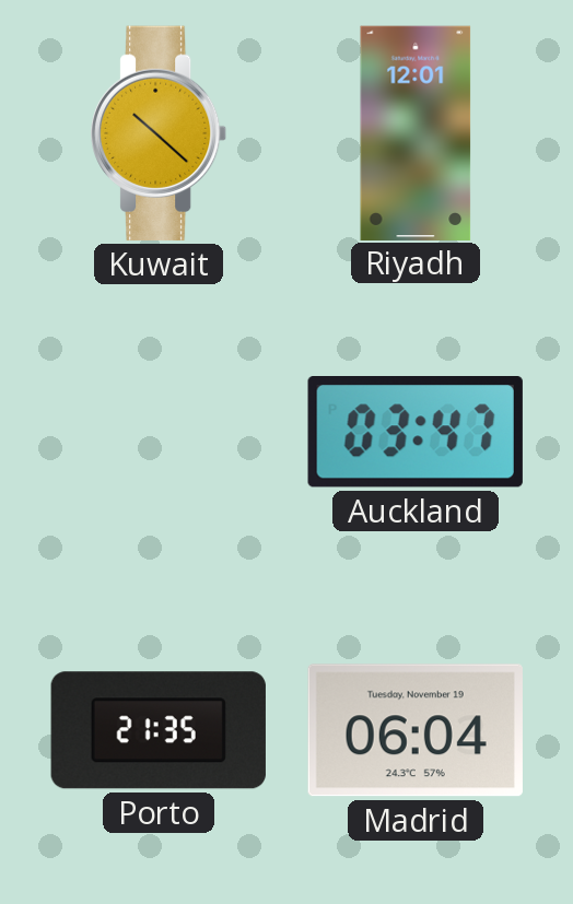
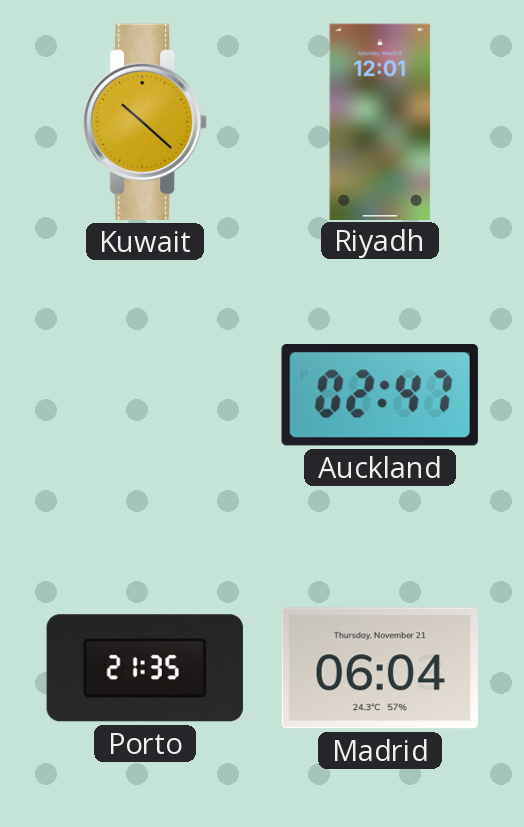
Auckland: 03:47 -> 02:47 (380, 396)
Madrid date: Tuesday, November 19 -> Thursday, November 21 (380, 668)
